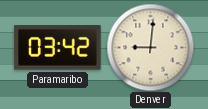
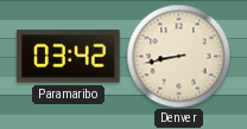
Denver: 9:01 -> 8:43 (178, 56)
